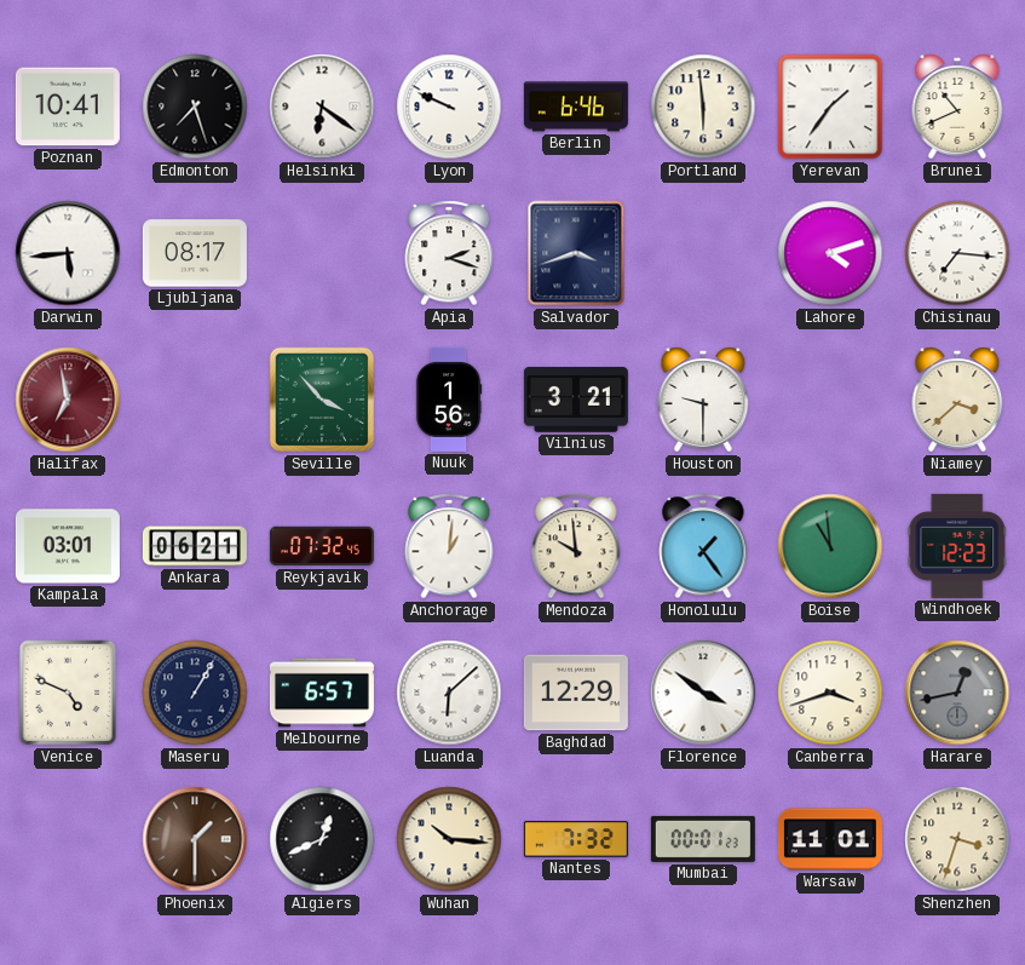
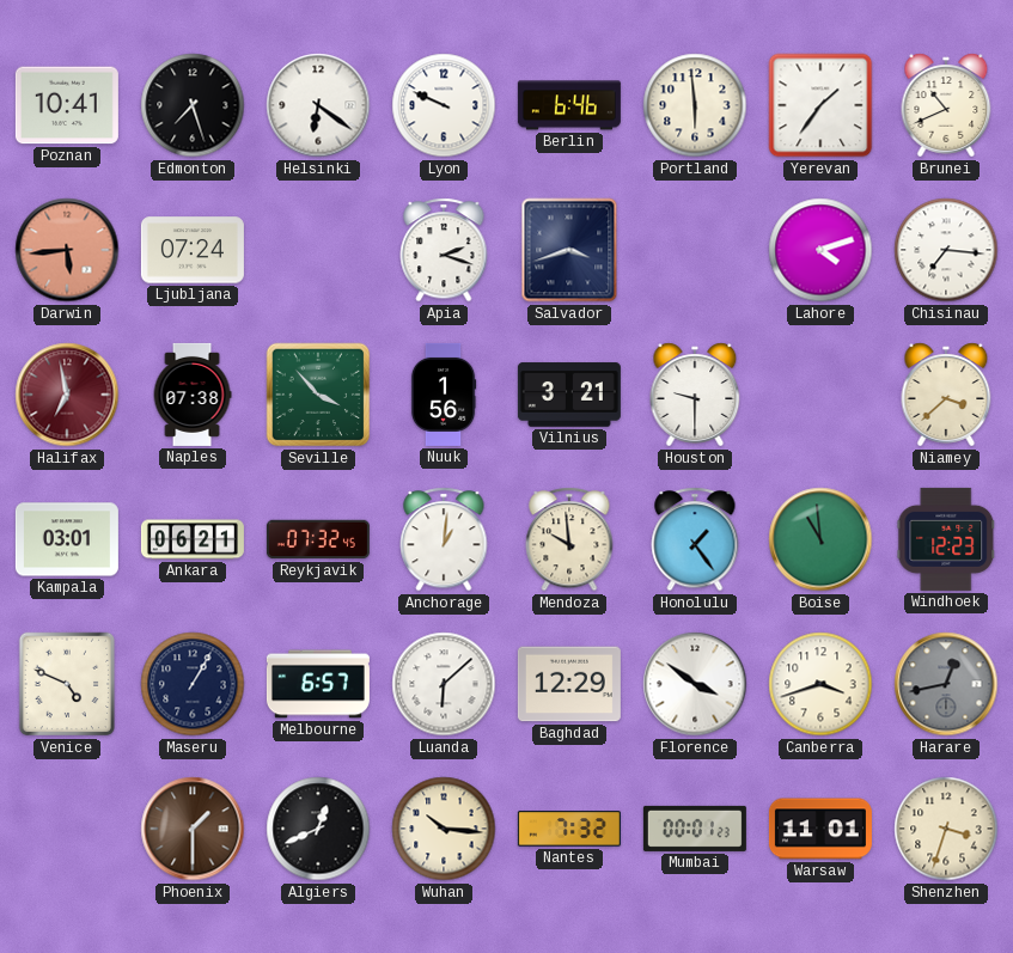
Darwin dial: white -> salmon (67, 250)
Ljubljana: 08:17 -> 07:24 (193, 250)
Naples: none -> 07:38 (193, 395)
